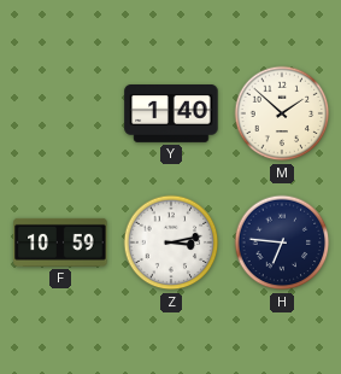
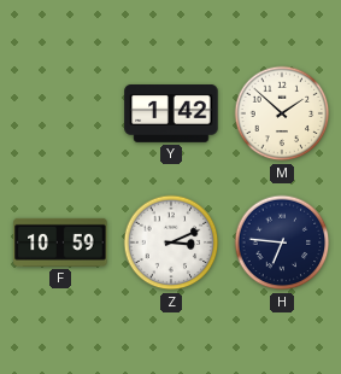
Y: 1:40 -> 1:42 (171, 115)
Z: 3:13 -> 3:11 (171, 242)
